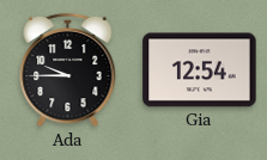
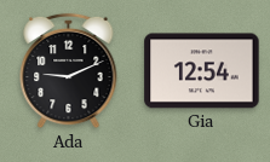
Ada: 9:45 -> 9:11 (69, 71)
